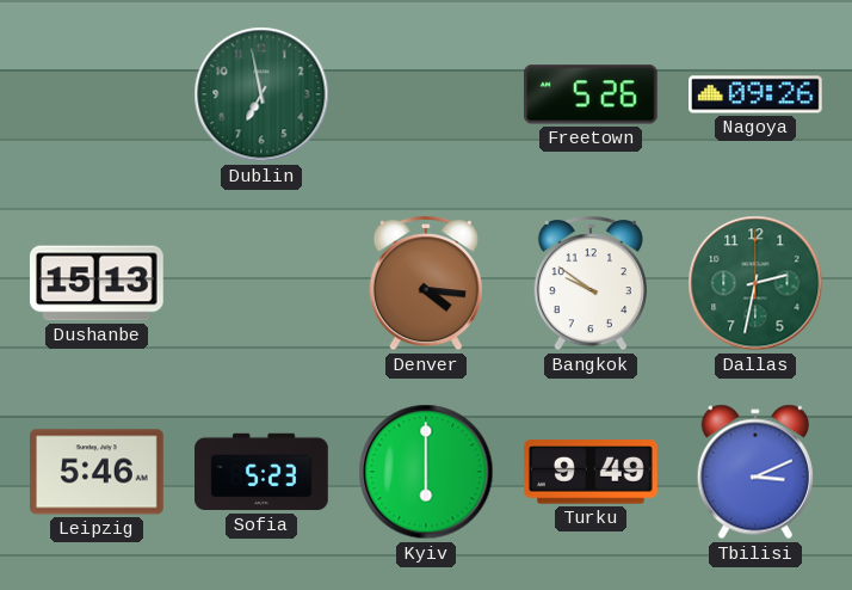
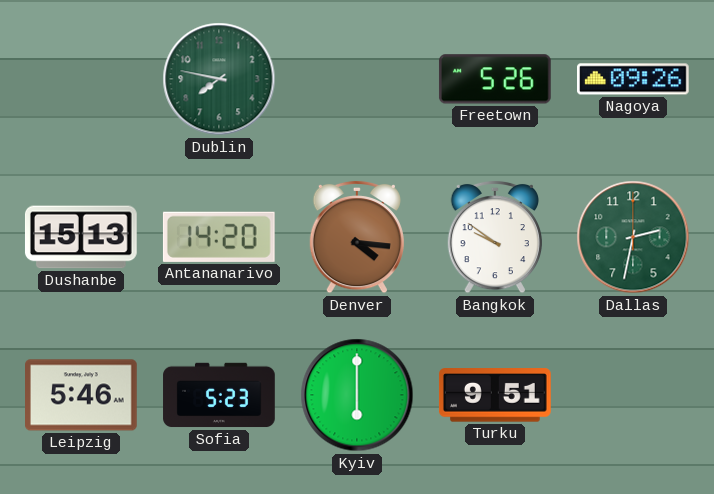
Dublin: 6:58 -> 7:47 (219, 79)
Antananarivo: none -> 14:20 (219, 237)
Turku: 9:49 -> 9:51 (495, 395)
Tbilisi: 3:11 -> none (755, 472)
